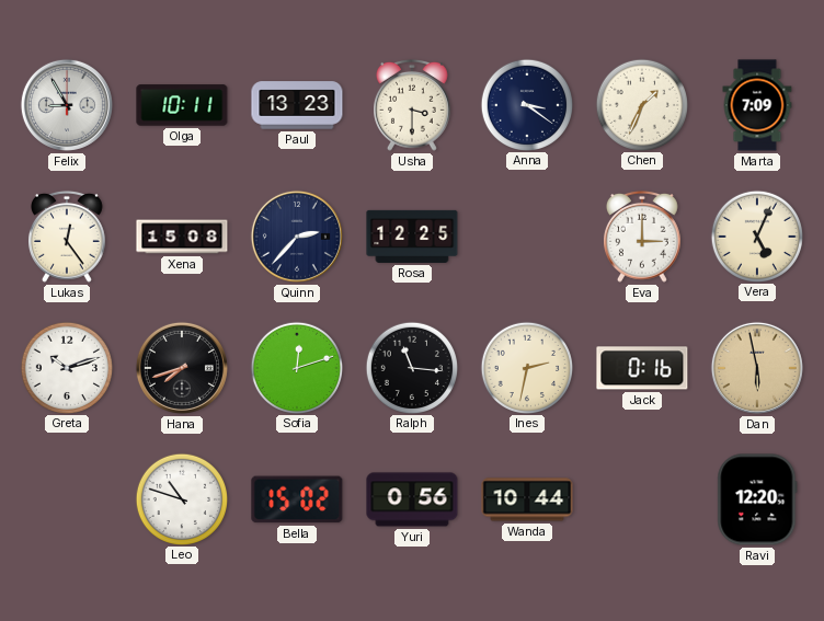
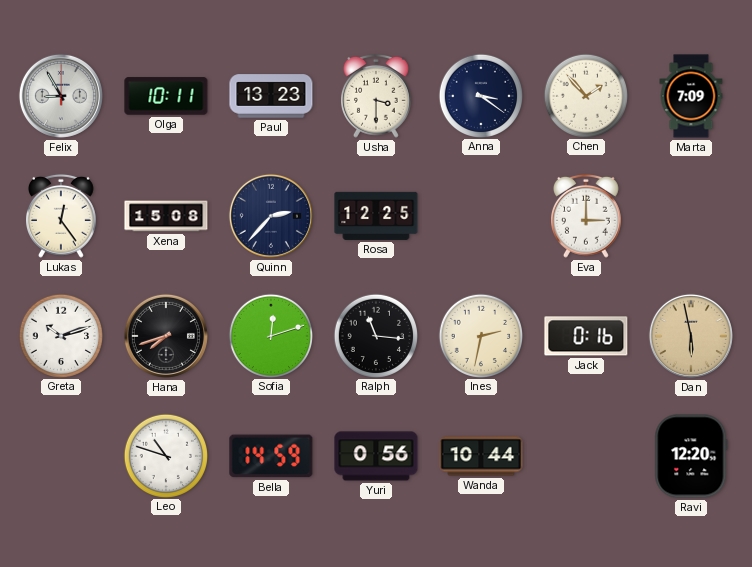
Chen: 1:34 -> 1:53 (585, 95)
Vera: 5:04 -> none (756, 235)
Bella: 15:02 -> 14:59 (271, 456)
